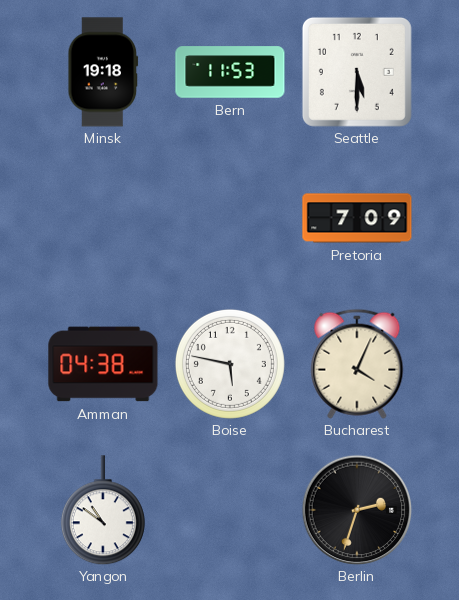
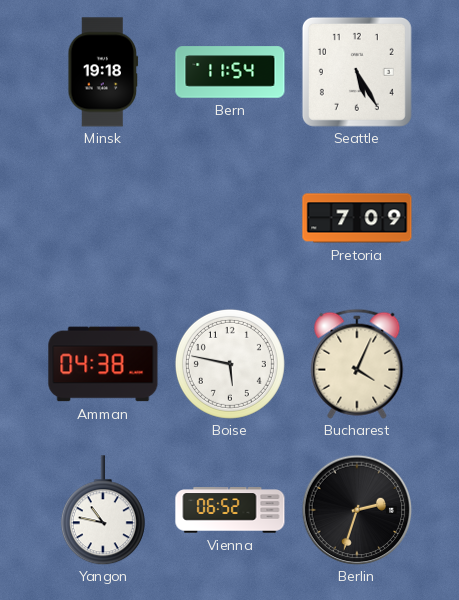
Bern: 11:53 -> 11:54 (230, 72)
Seattle: 5:30 -> 5:25 (357, 72)
Yangon: 10:51 -> 10:47 (103, 510)
Vienna: none -> 06:52 (230, 510)
